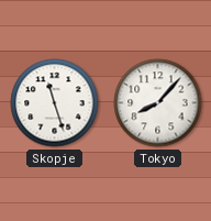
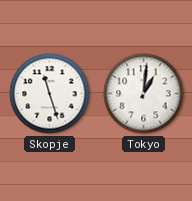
Tokyo: 8:07 -> 1:01 (144, 94)
